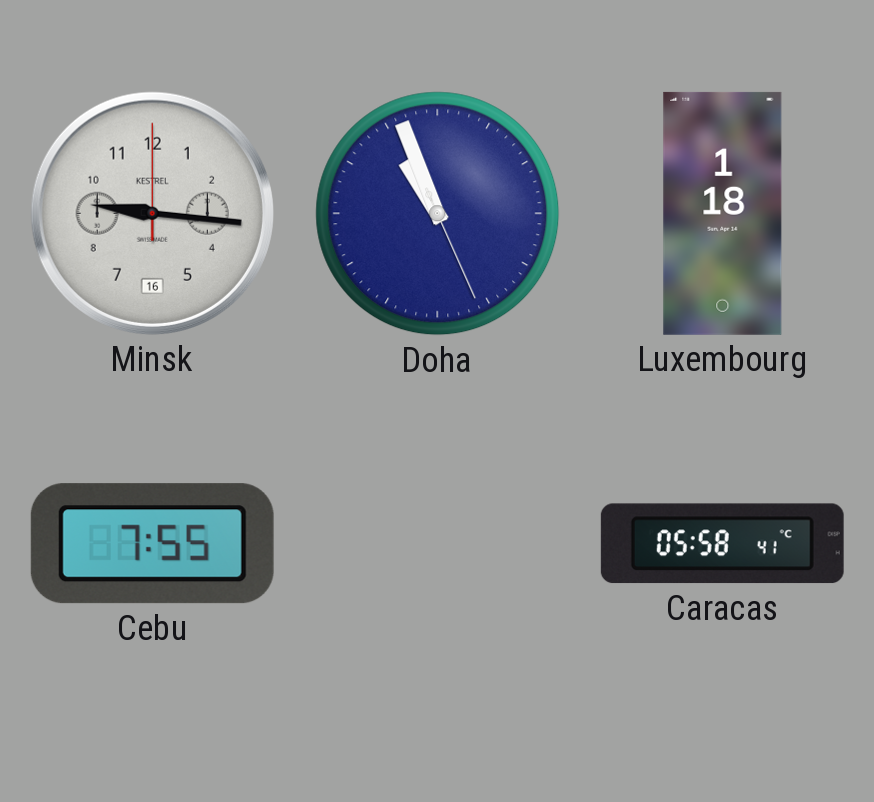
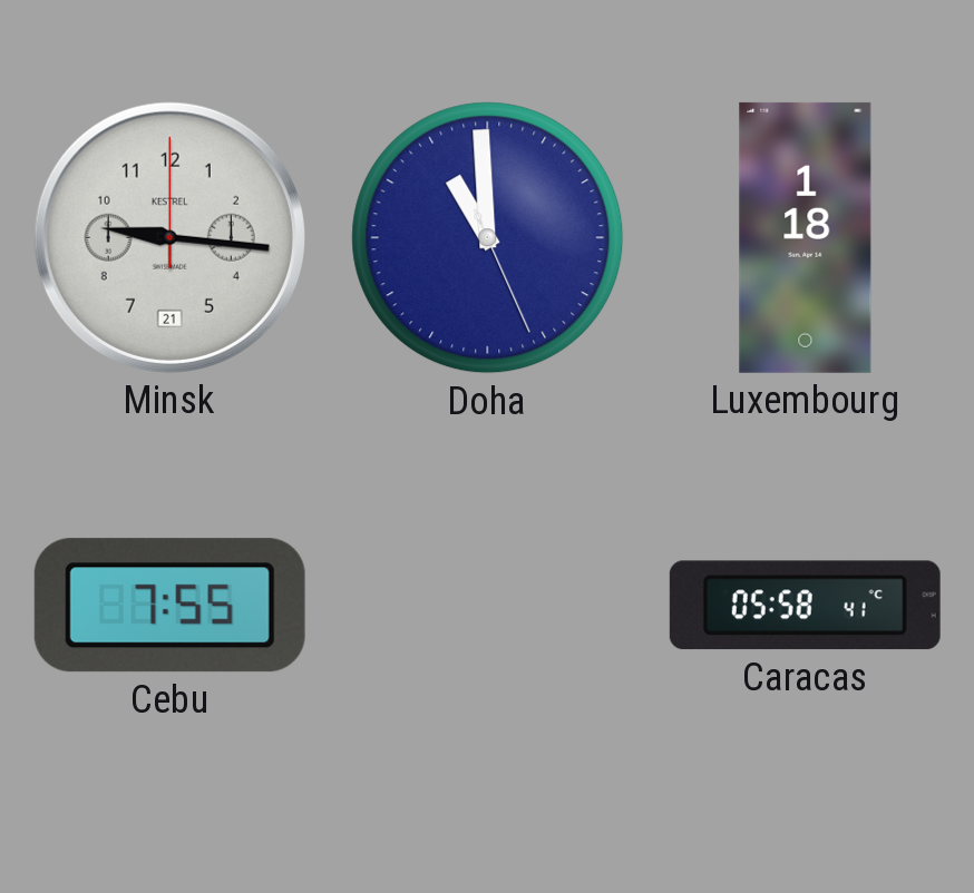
Minsk date: 16 -> 21 (169, 237)
Doha: 10:56 -> 10:59 (488, 238)
